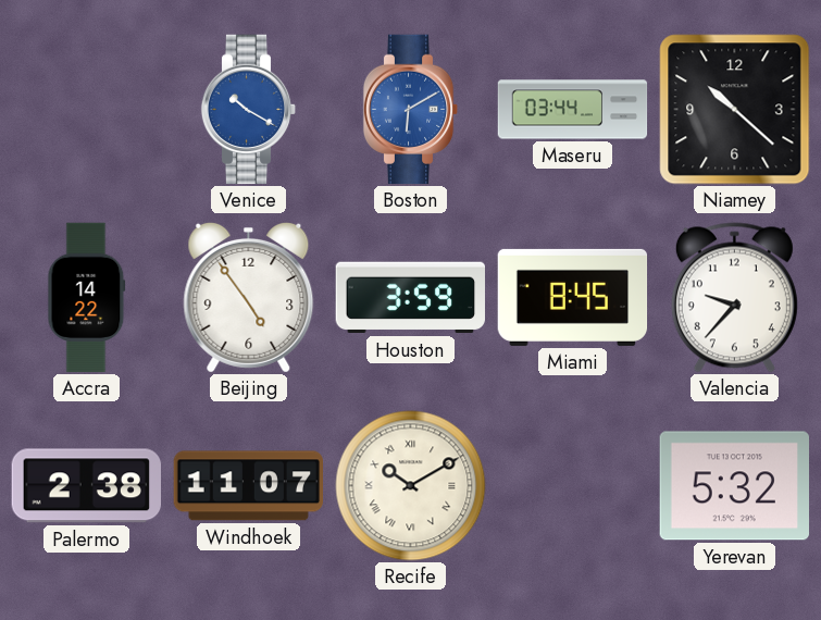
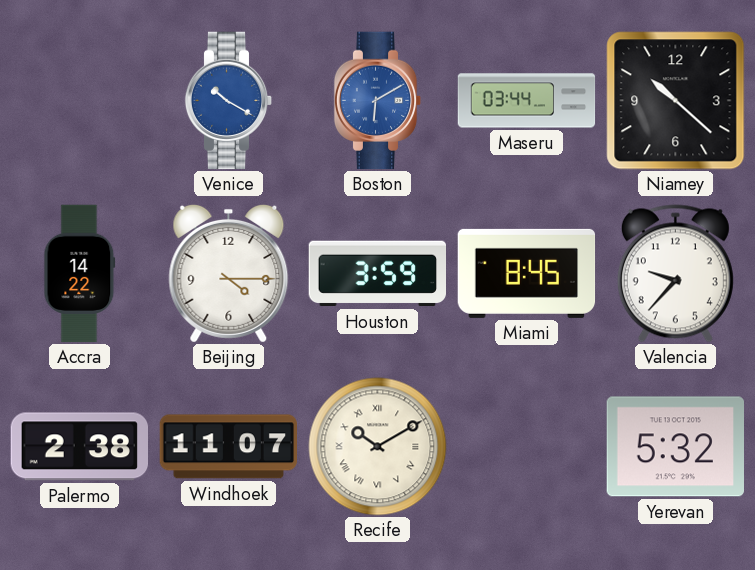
Beijing: 4:54 -> 4:15 (229, 273)
